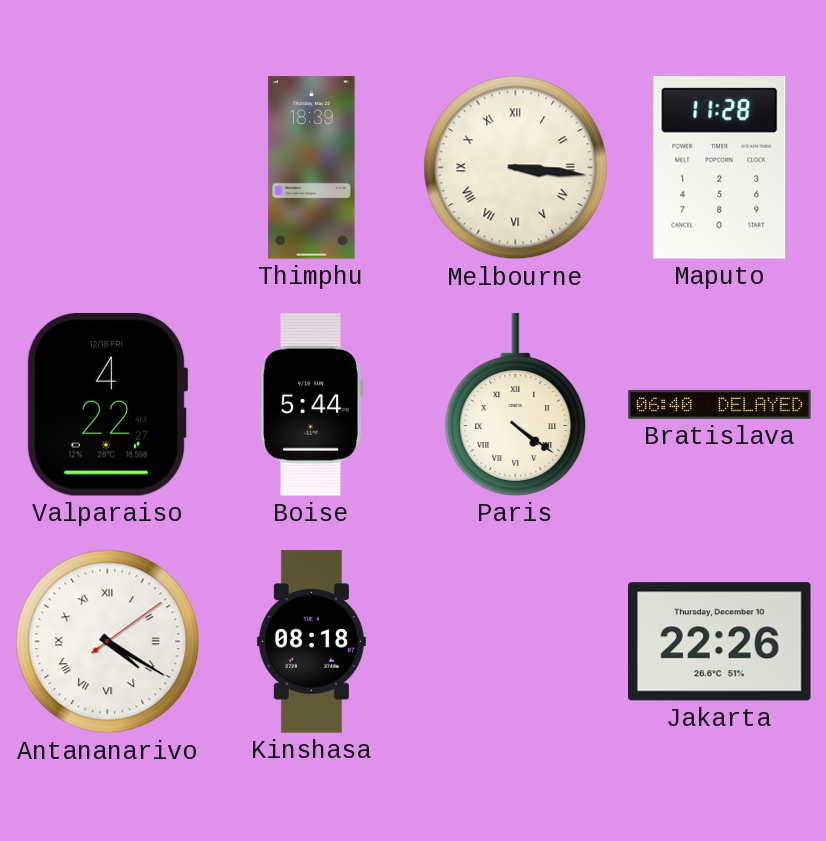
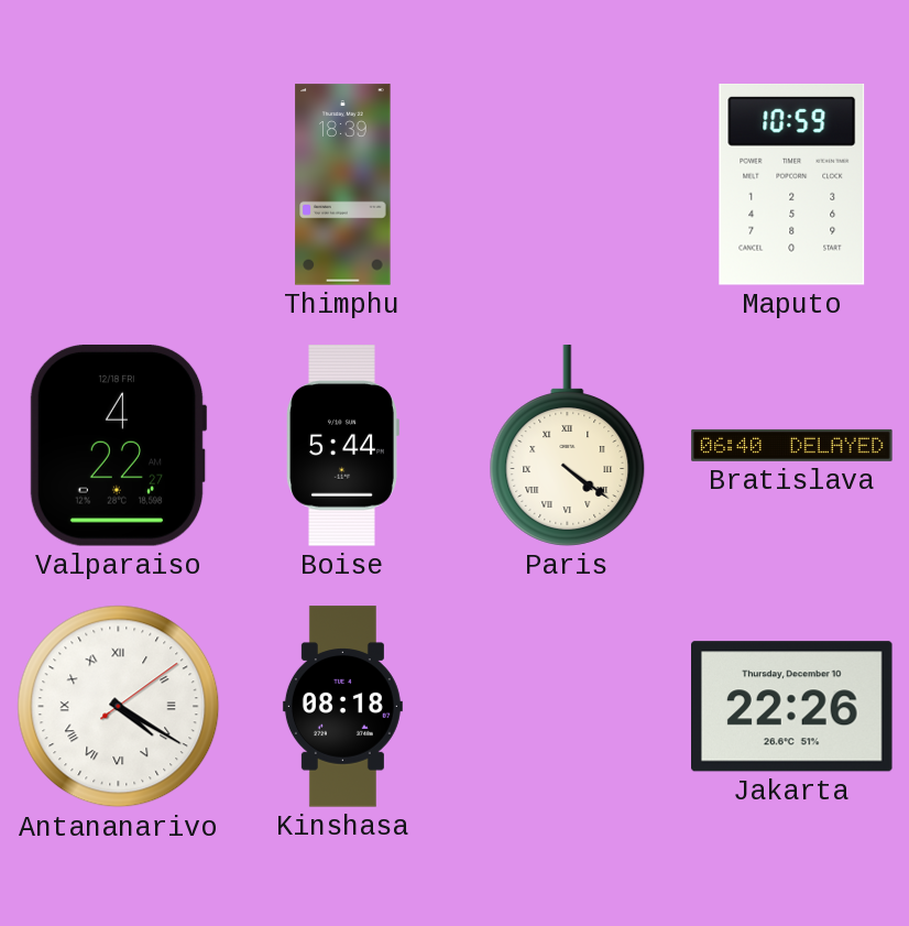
Melbourne: 3:16 -> none (516, 168)
Maputo: 11:28 -> 10:59 (792, 185)
